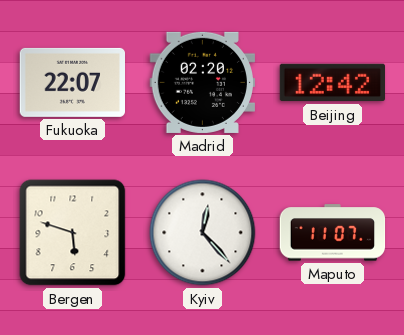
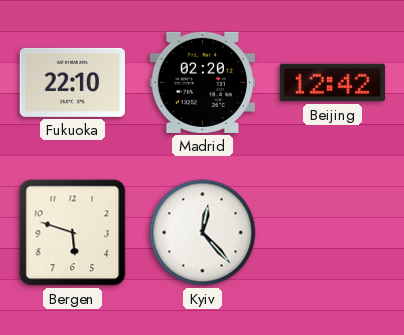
Fukuoka: 22:07 -> 22:10 (73, 82)
Maputo: 11:07 -> none (333, 233)
